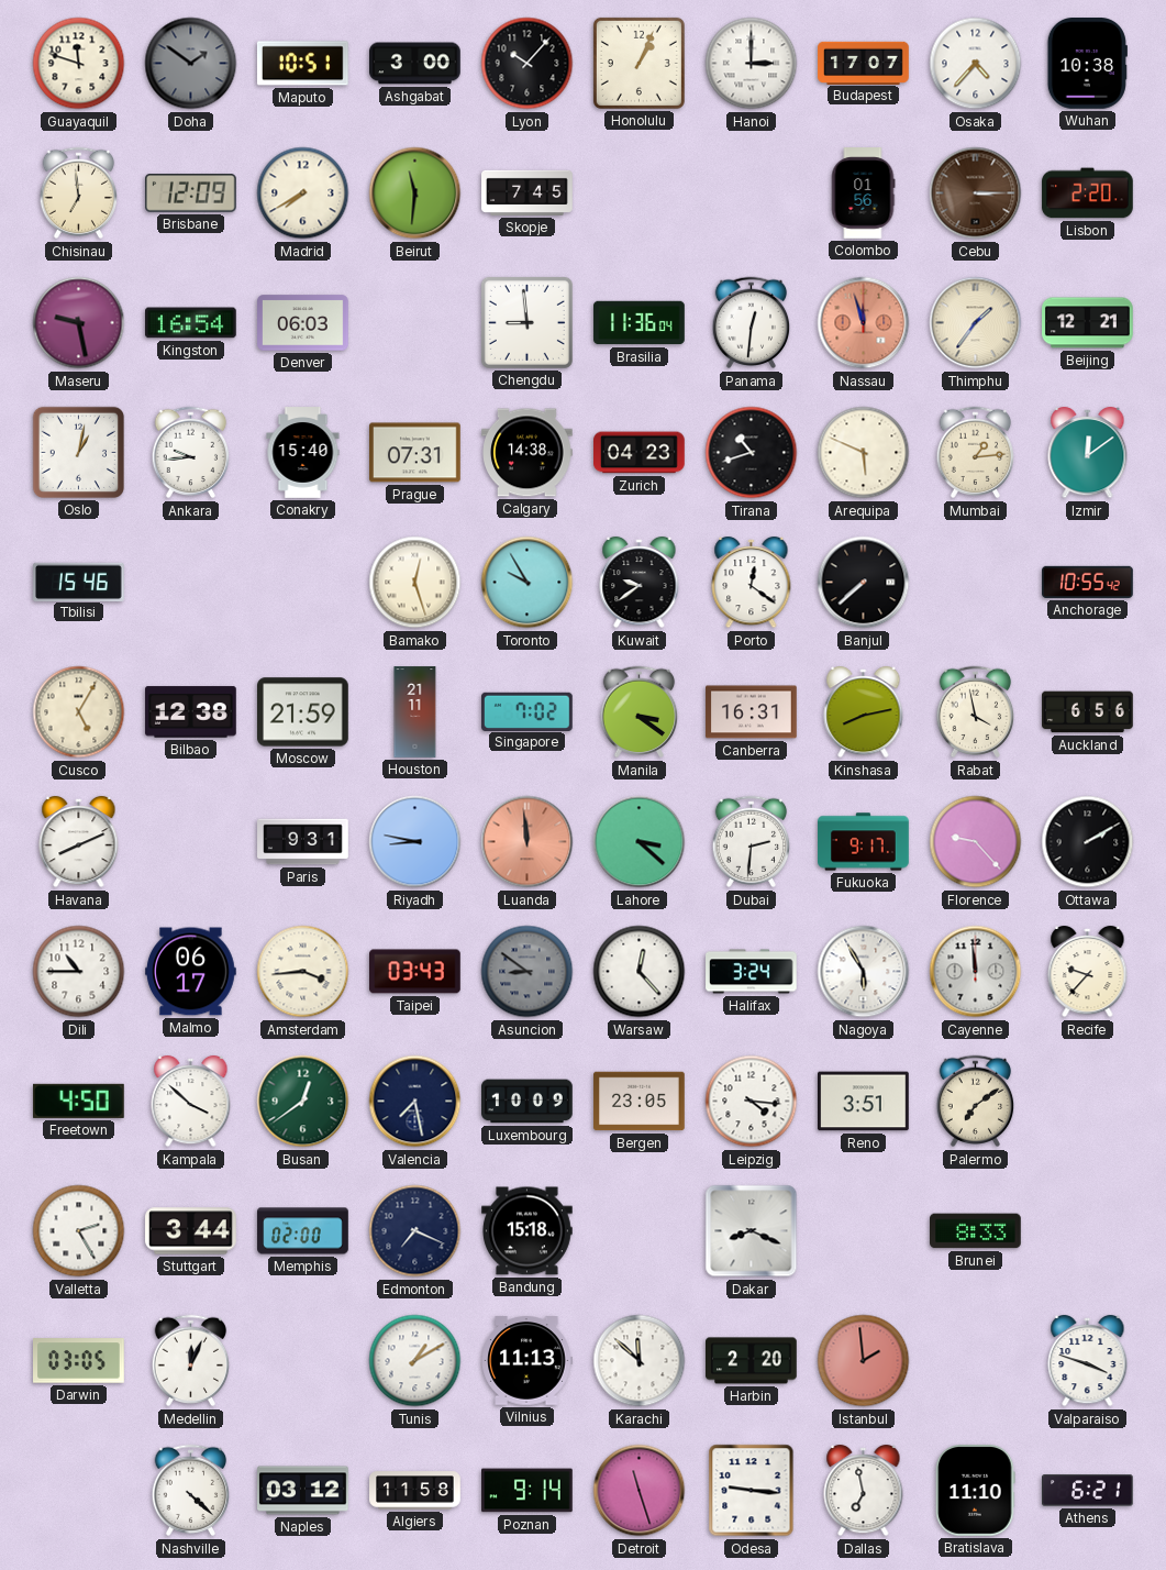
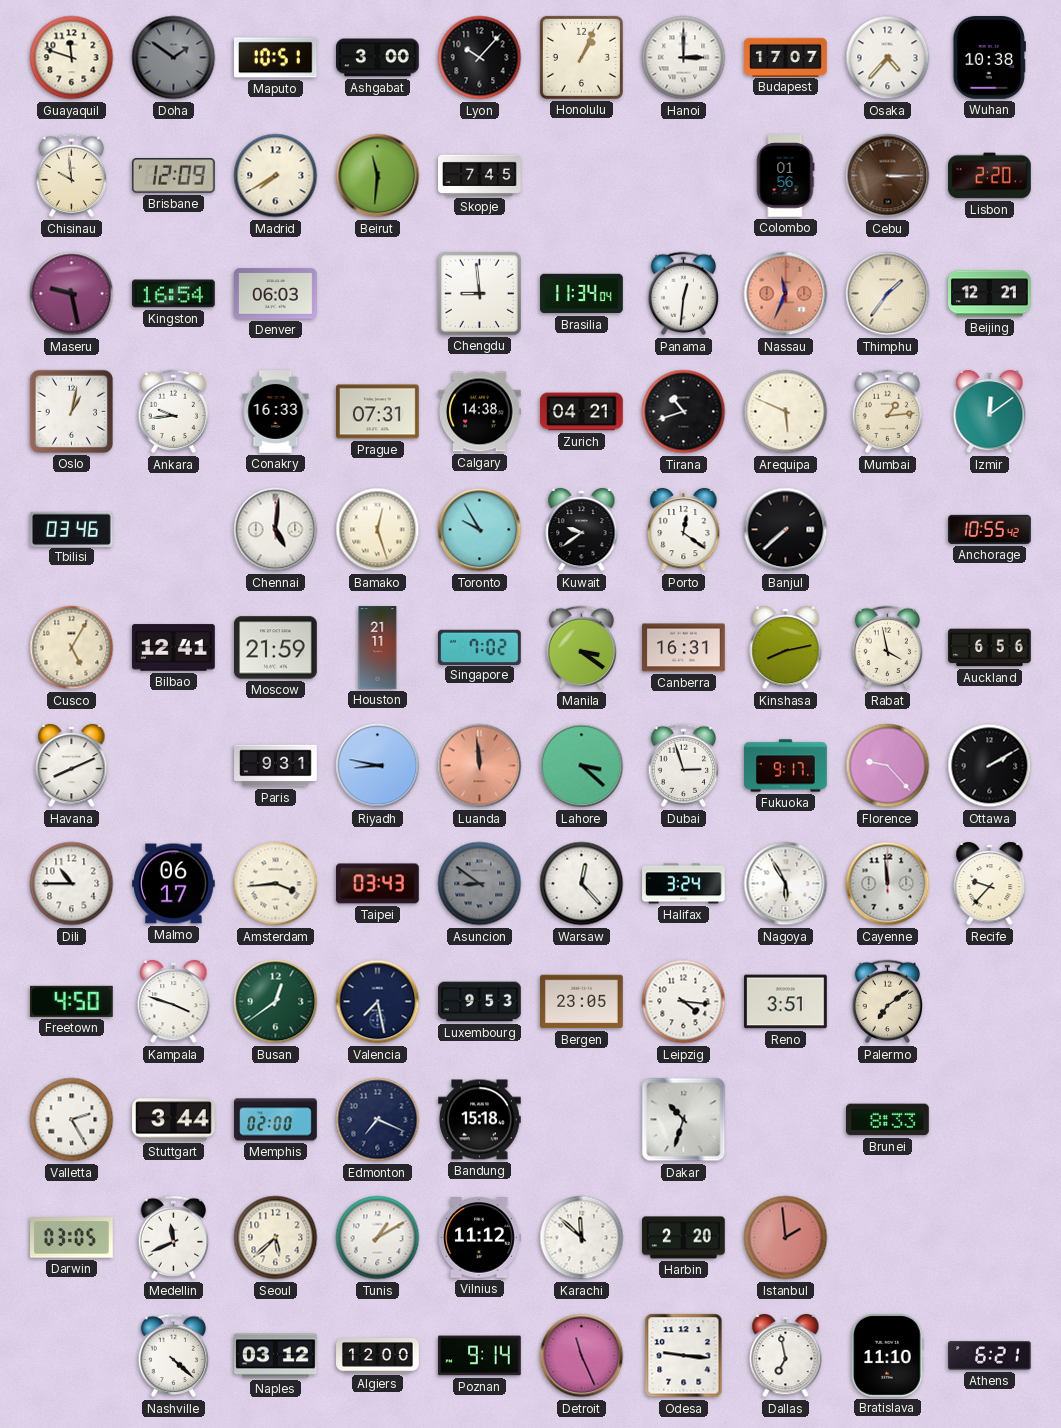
Chisinau: 6:59 -> 9:59 (72, 176)
Brasilia: 11:36 -> 11:34 (582, 294)
Nassau: 11:57 -> 11:34 (786, 294)
Conakry: 15:40 -> 16:33 (276, 412)
Zurich: 04:23 -> 04:21 (582, 412)
Tbilisi: 15:46 -> 03:46 (72, 529)
Chennai: none -> 5:01 (276, 530)
Bilbao: 12:38 -> 12:41 (174, 648)
Dubai: 2:31 -> 2:57 (684, 766)
Kampala: 3:52 -> 3:48 (174, 1002)
Luxembourg: 10:09 -> 9:53 (480, 1002)
Dakar: 8:19 -> 10:33 (684, 1120)
Medellin: 12:04 -> 11:41 (174, 1238)
Seoul: none -> 5:38 (276, 1238)
Vilnius: 11:13 -> 11:12 (479, 1238)
Valparaiso: 3:48 -> none (1088, 1361)
Algiers: 11:58 -> 12:00 (378, 1356)
Detroit: 11:27 -> 11:26 (582, 1356)
